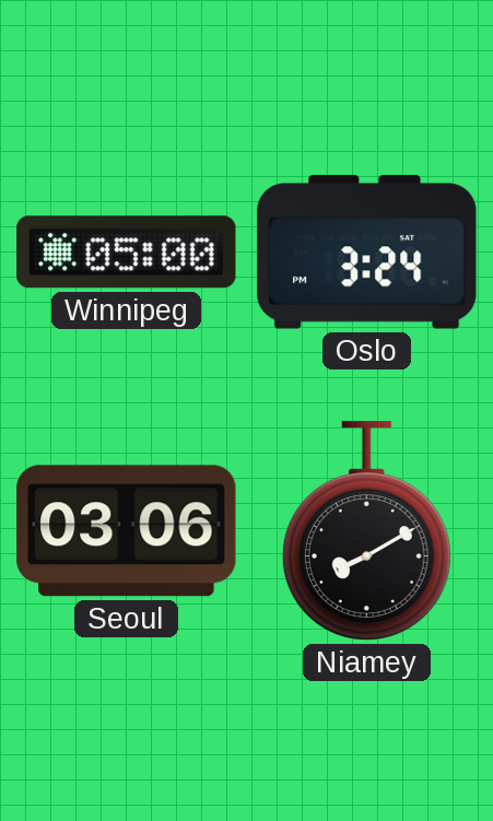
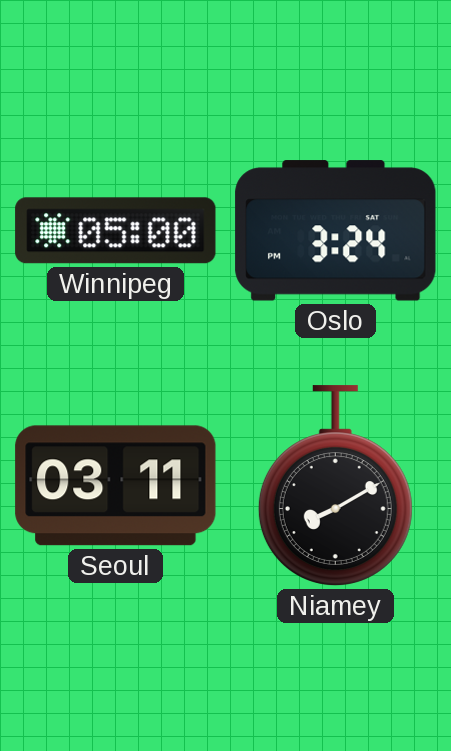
Seoul: 03:06 -> 03:11 (116, 486)
